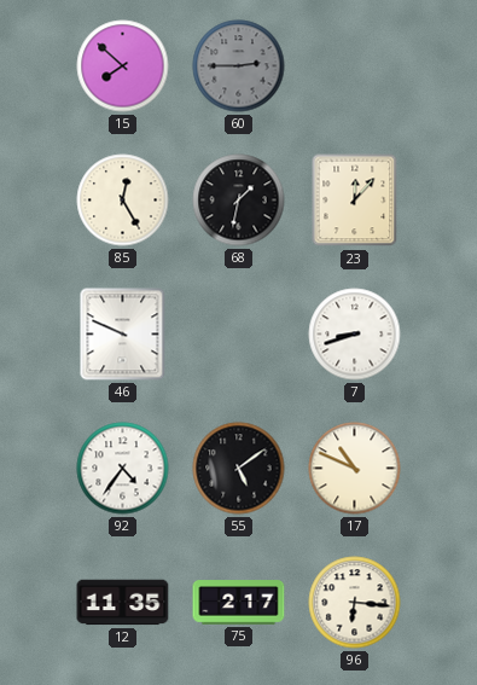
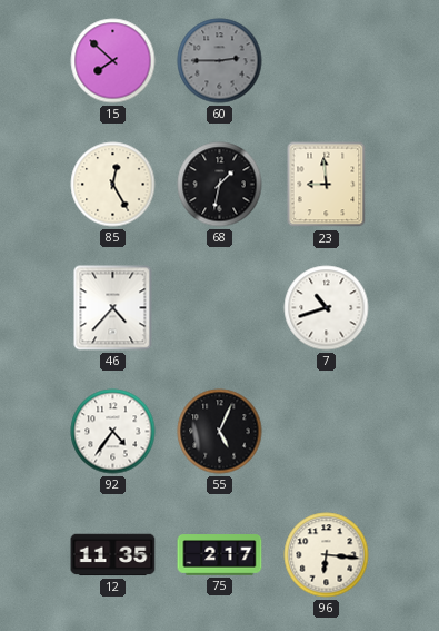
23: 12:07 -> 8:59 (327, 185)
46: 9:49 -> 4:37 (113, 308)
7: 8:42 -> 10:42 (327, 308)
55: 5:09 -> 5:04 (220, 432)
17: 10:49 -> none (355, 469)
